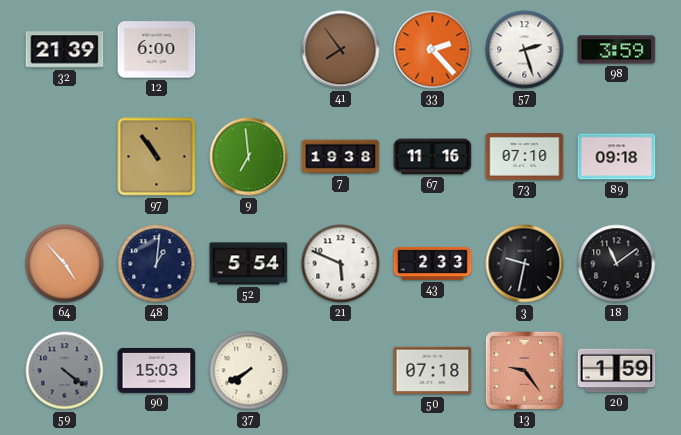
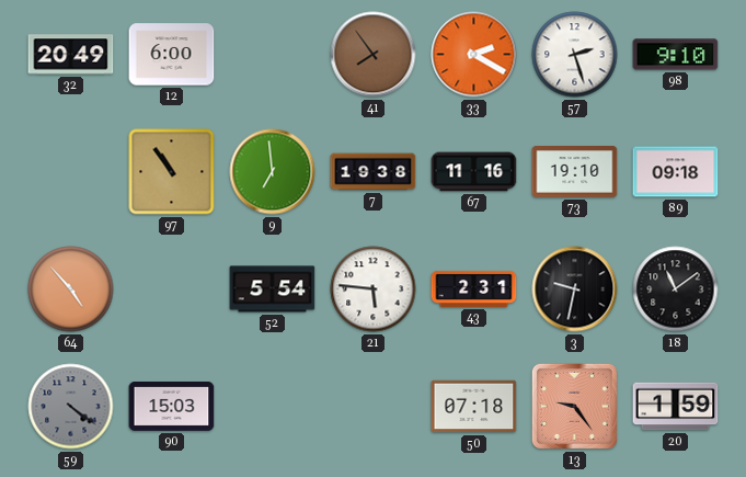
32: 21:39 -> 20:49 (71, 55)
33: 2:23 -> 2:20 (474, 55)
98: 3:59 -> 9:10 (676, 55)
73: 07:10 -> 19:10 (575, 172)
48: 1:01 -> none (157, 264)
21: 5:49 -> 5:46 (374, 289)
43: 2:33 -> 2:31 (474, 288)
37: 7:40 -> none (249, 371)
